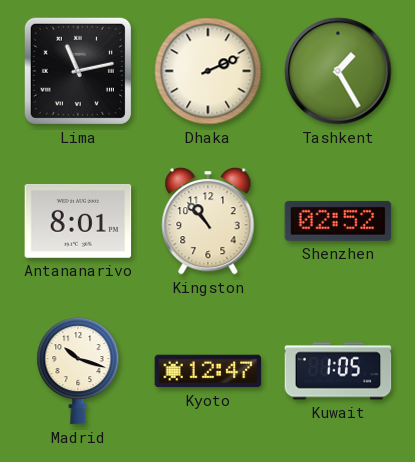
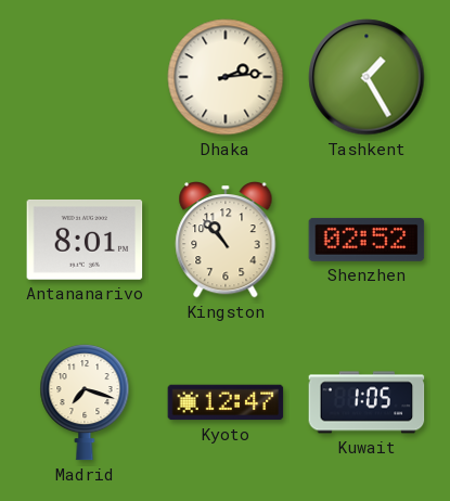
Lima: 11:13 -> none (78, 71)
Dhaka: 2:11 -> 2:14 (226, 77)
Madrid: 10:18 -> 7:18 (85, 402)
